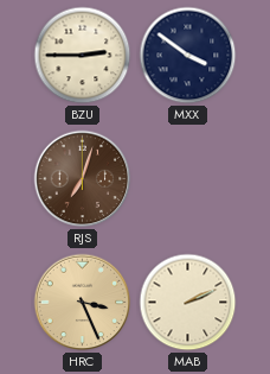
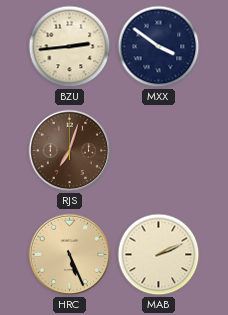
BZU: 2:45 -> 2:44 (70, 47)
HRC: 3:26 -> 5:26 (70, 255)
